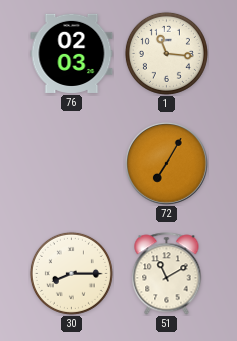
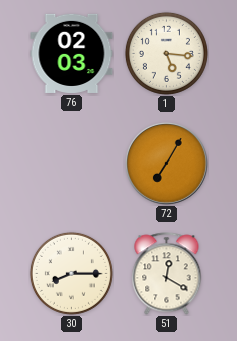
1: 11:16 -> 5:16 (166, 53)
51: 11:10 -> 12:20 (167, 274)
